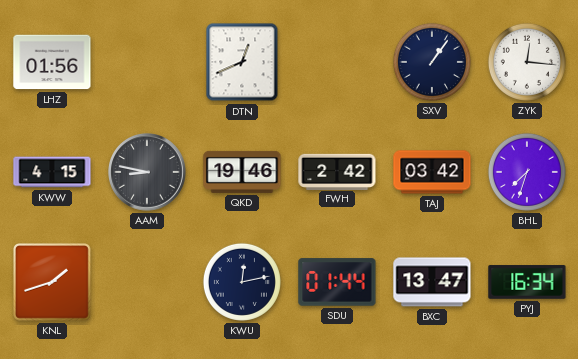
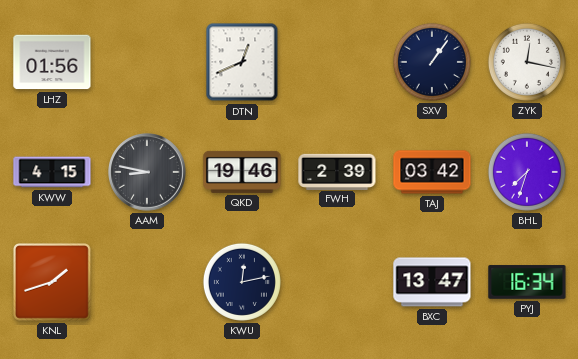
ZYK: 12:16 -> 12:17 (527, 62)
FWH: 2:42 -> 2:39 (337, 171)
SDU: 01:44 -> none (337, 282)
